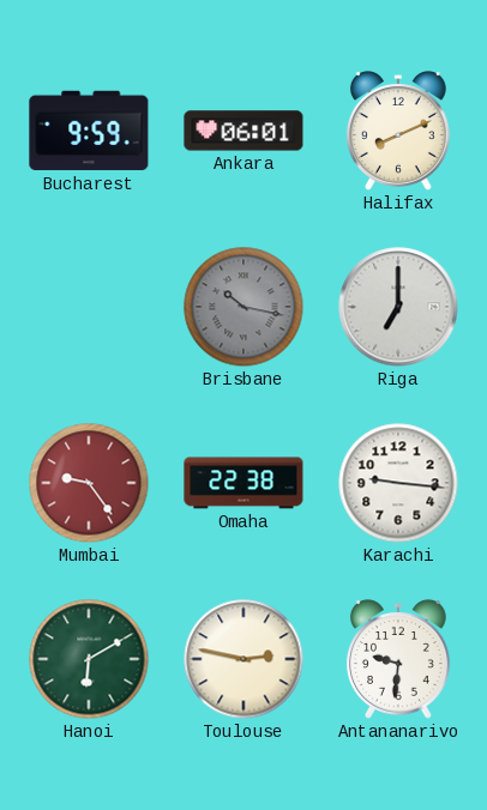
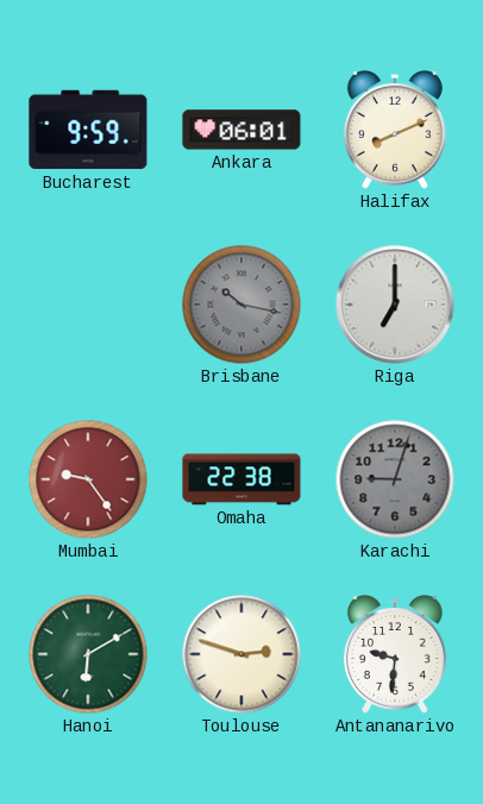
Karachi: 9:16 -> 9:03 (395, 479)
Karachi dial: white -> grey (395, 479)
Toulouse: 2:47 -> 2:48 (241, 654)
